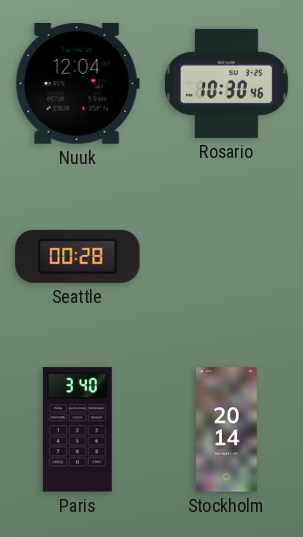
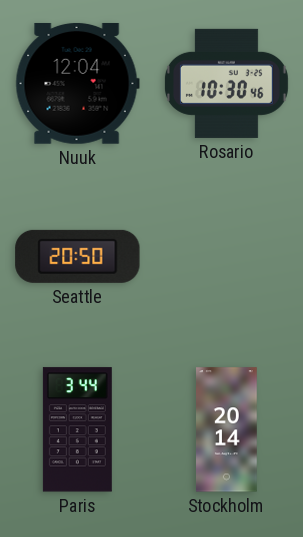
Seattle: 00:28 -> 20:50 (78, 256)
Paris: 3:40 -> 3:44 (77, 430)
